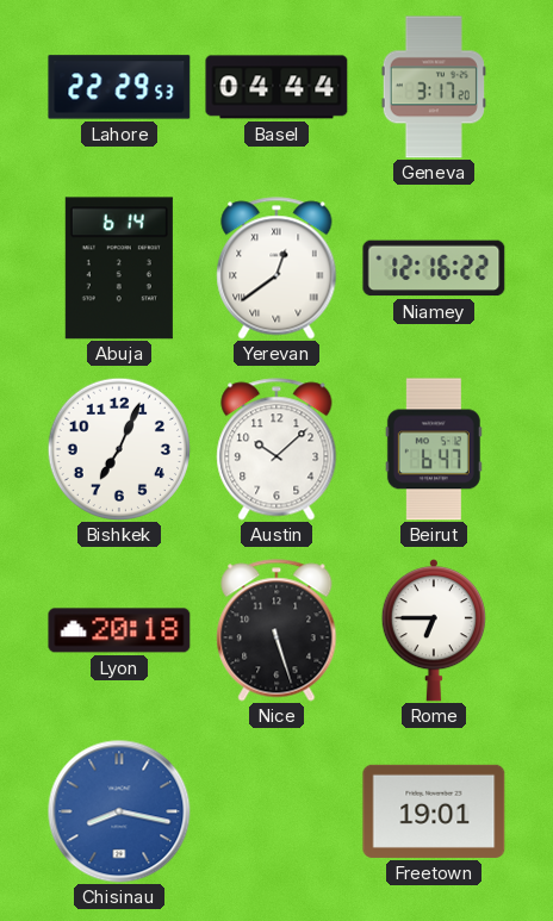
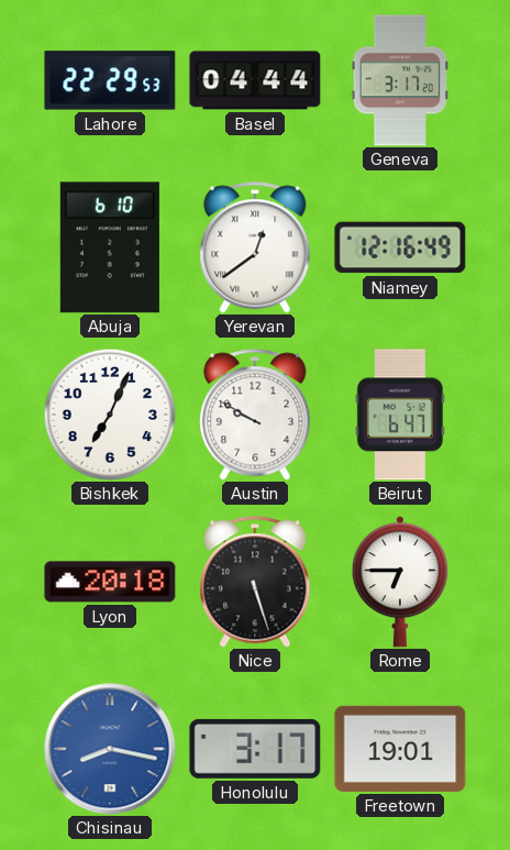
Abuja: 6:14 -> 6:10 (110, 247)
Niamey: 12:16:22 -> 12:16:49 (400, 247)
Austin: 10:08 -> 9:50 (255, 415)
Honolulu: none -> 3:17 (255, 749)
